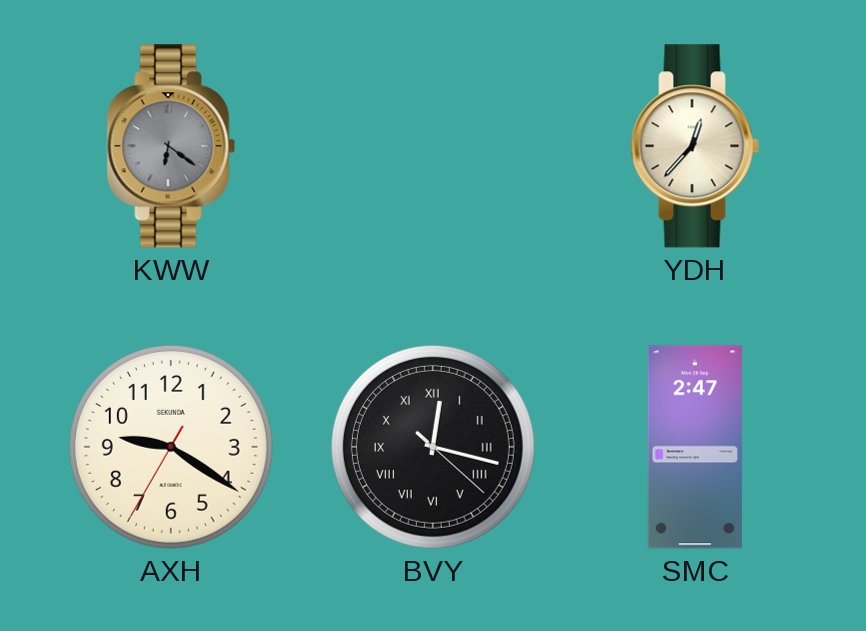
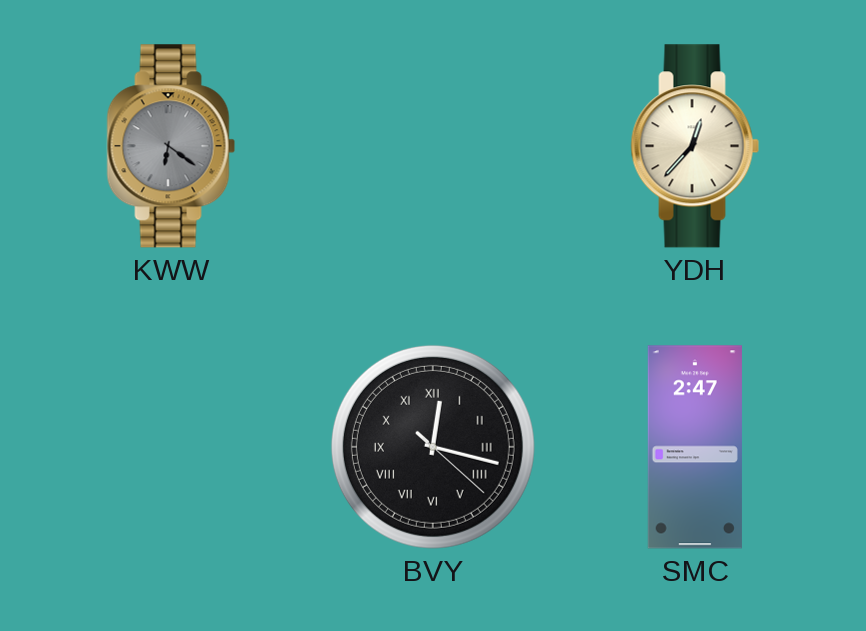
AXH: 9:20 -> none (171, 447)
